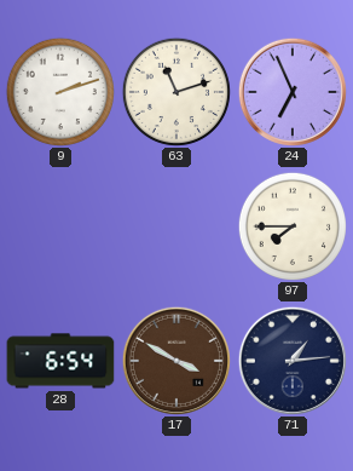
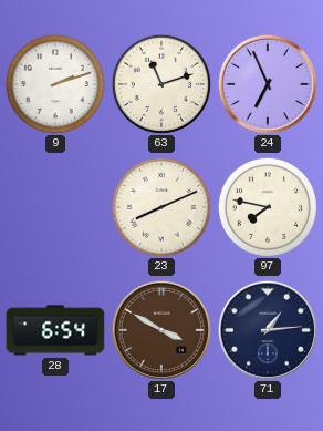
23: none -> 8:11 (161, 207)
97: 7:45 -> 7:47 (268, 207)
